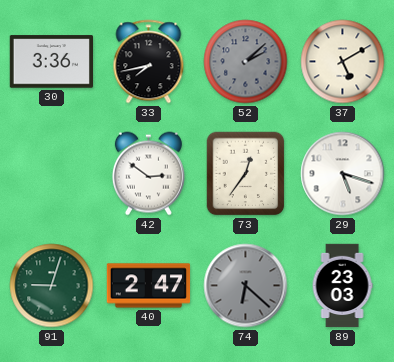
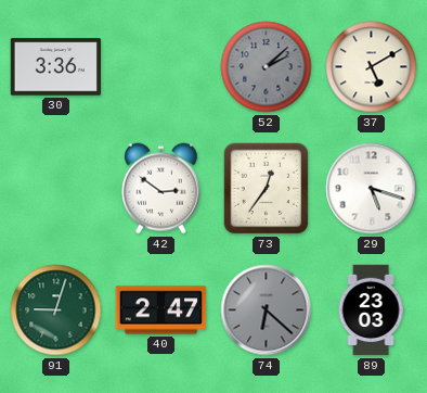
33: 7:43 -> none (149, 62)
